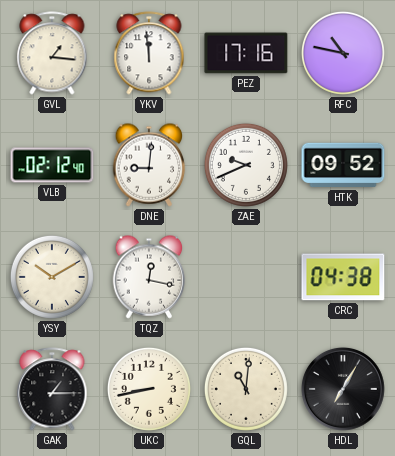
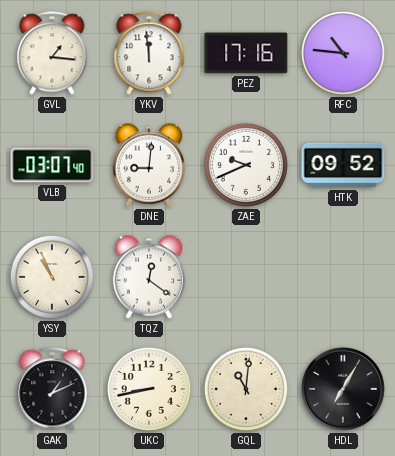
RFC: 10:47 -> 10:46 (343, 53)
VLB: 02:12 -> 03:07 (52, 165)
YSY: 10:10 -> 10:56 (52, 277)
TQZ: 12:17 -> 12:21 (149, 277)
CRC: 04:38 -> none (343, 277)
GAK: 1:15 -> 1:11 (52, 389)
